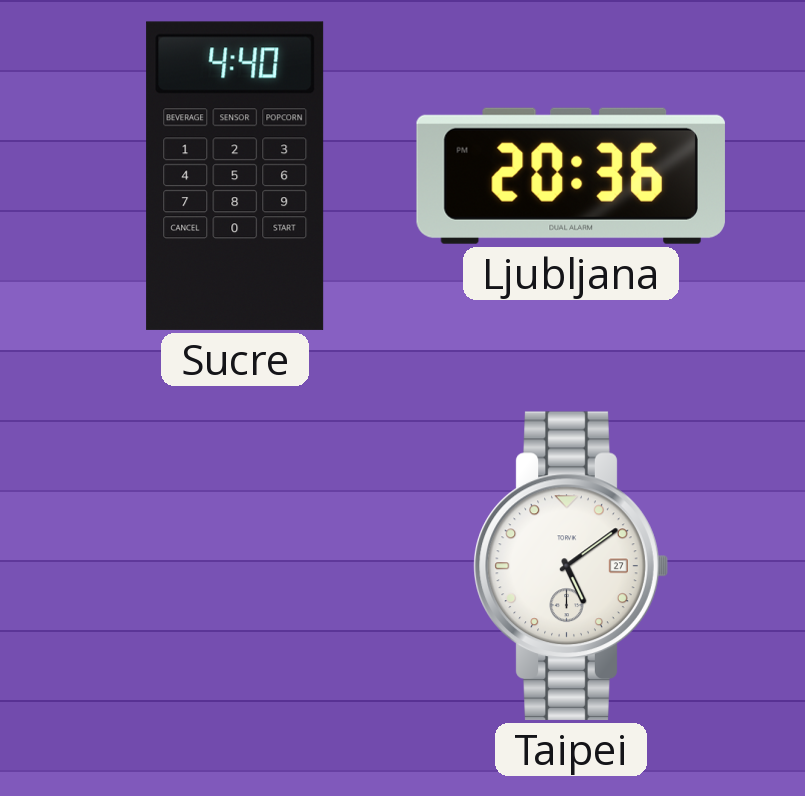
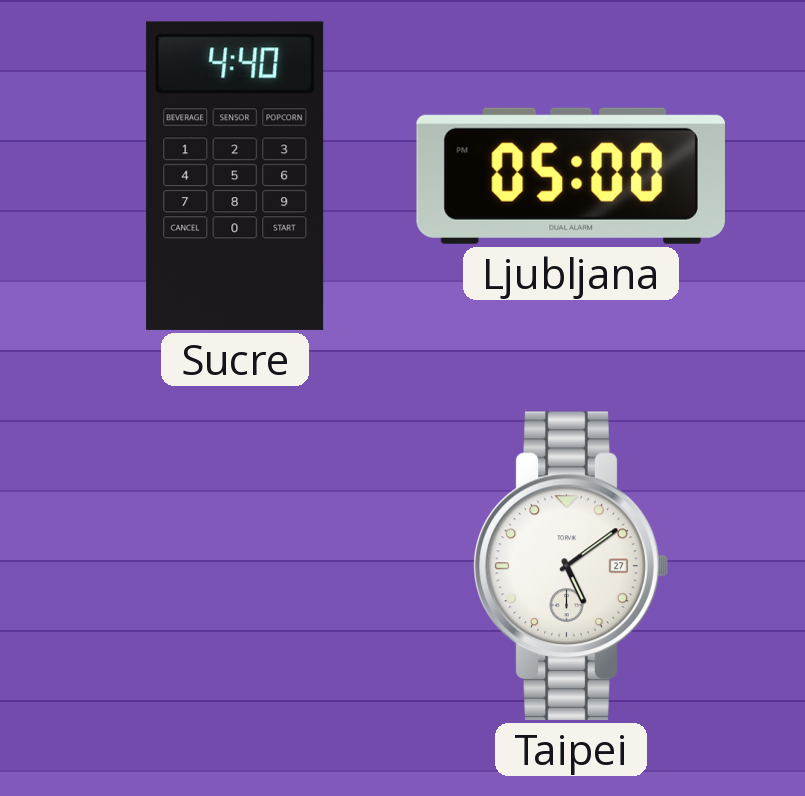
Ljubljana: 20:36 -> 05:00 (571, 176)
